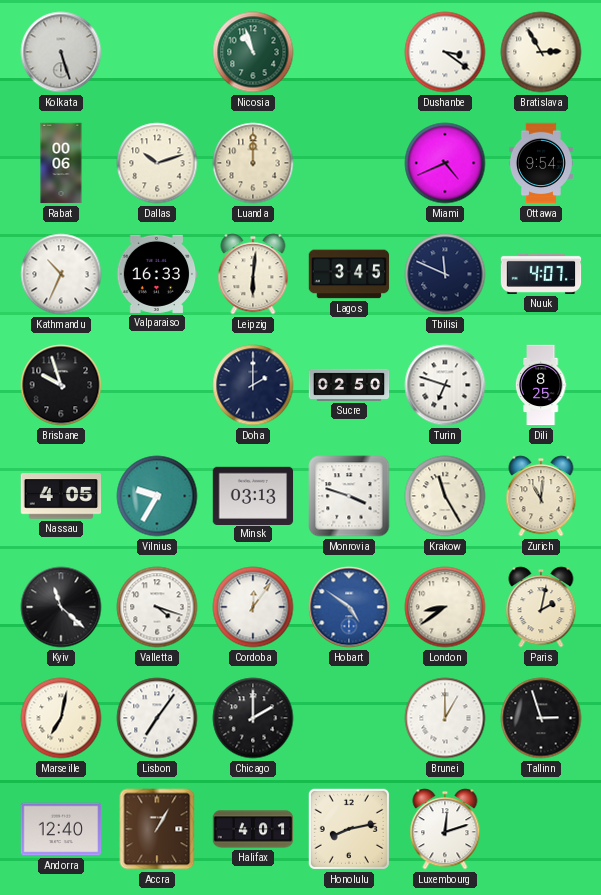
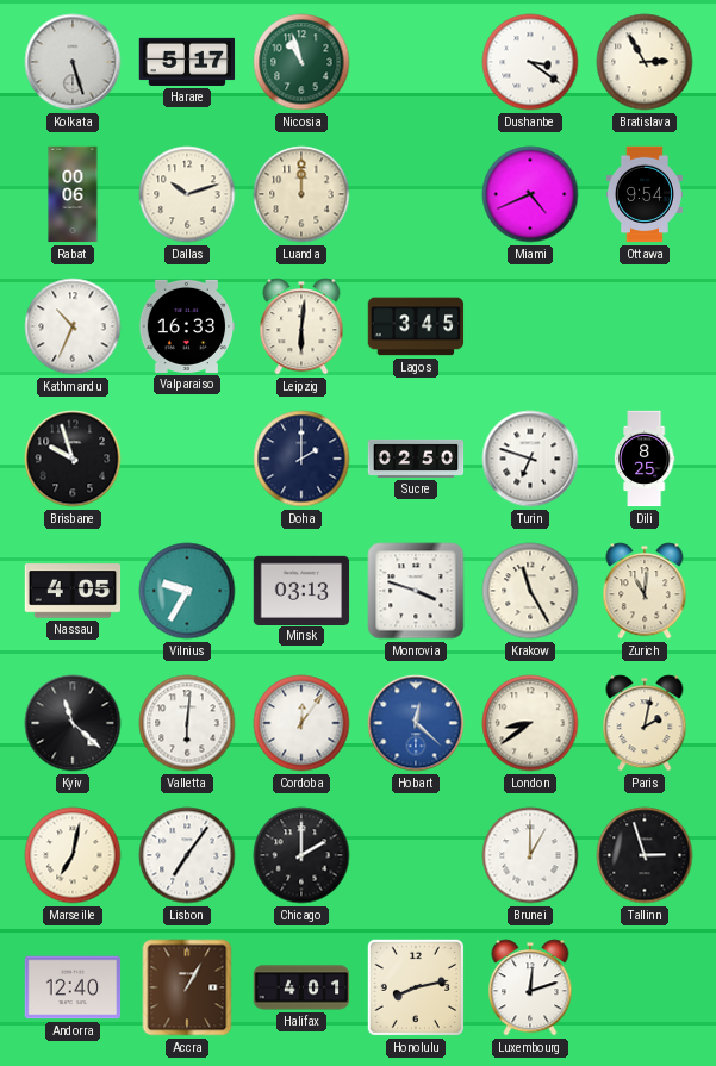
Harare: none -> 5:17 (187, 62)
Tbilisi: 11:49 -> none (445, 274)
Nuuk: 4:07 -> none (541, 274)
Valletta: 4:18 -> 6:01 (187, 723)
Hobart: 4:51 -> 12:22 (416, 723)
